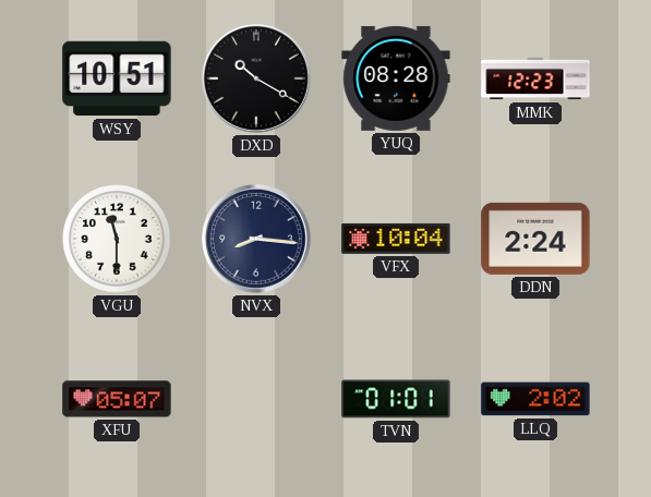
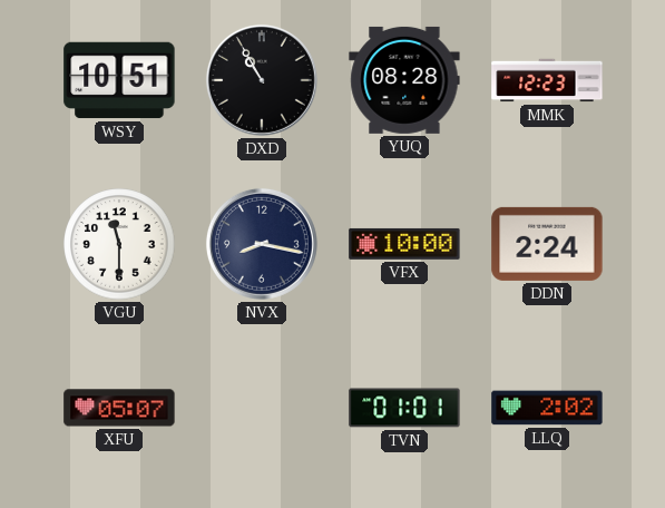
DXD: 10:20 -> 10:55 (262, 80)
NVX: 8:16 -> 8:17 (262, 244)
VFX: 10:04 -> 10:00 (404, 244)
